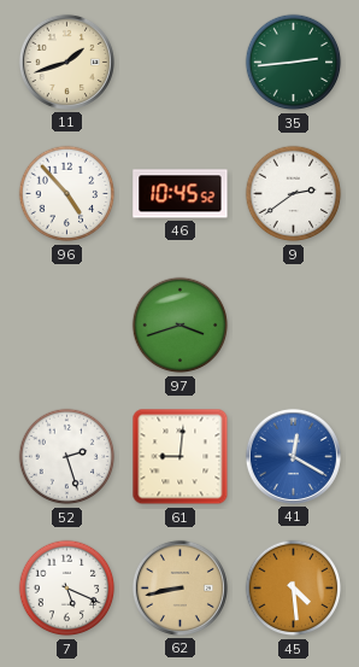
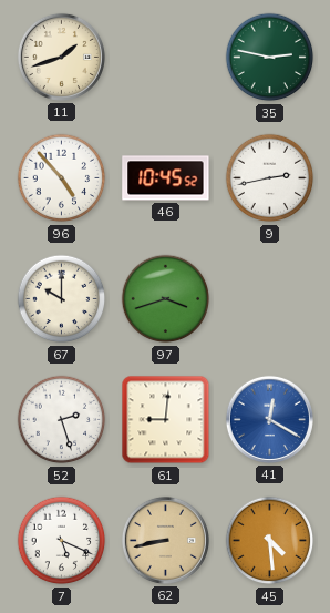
35: 2:44 -> 2:47 (270, 58)
9: 2:39 -> 2:43 (270, 178)
67: none -> 10:00 (62, 299)
